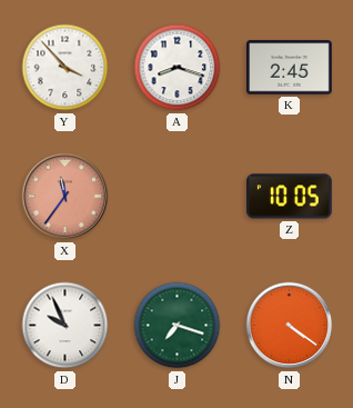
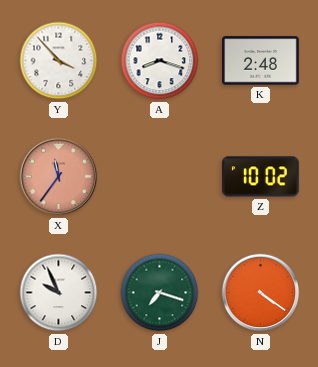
K: 2:45 -> 2:48 (261, 61)
Z: 10:05 -> 10:02 (261, 177)
